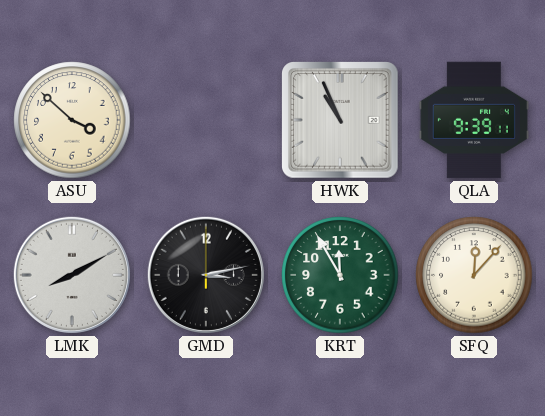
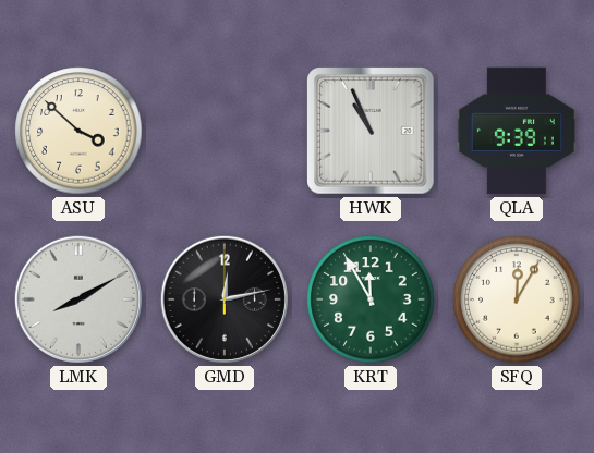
GMD: 3:13 -> 12:13 (225, 299)
SFQ: 12:07 -> 12:05 (517, 299)
